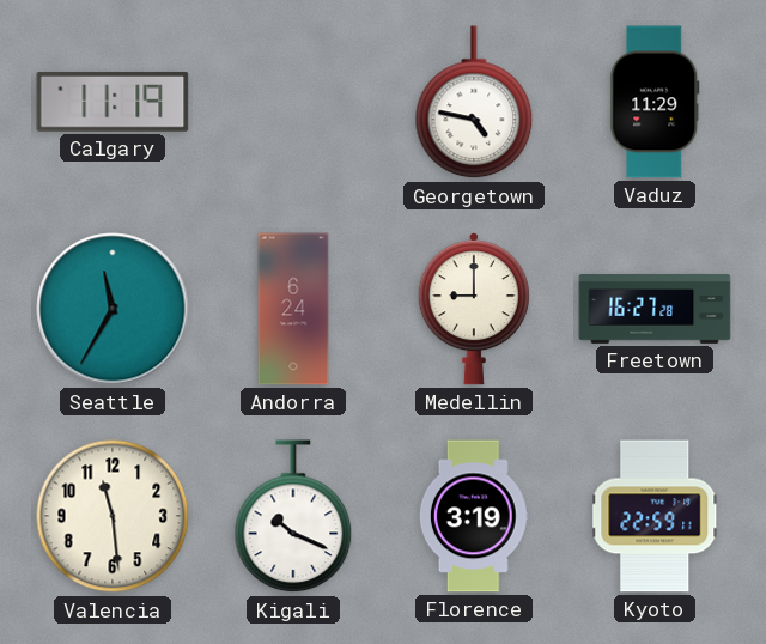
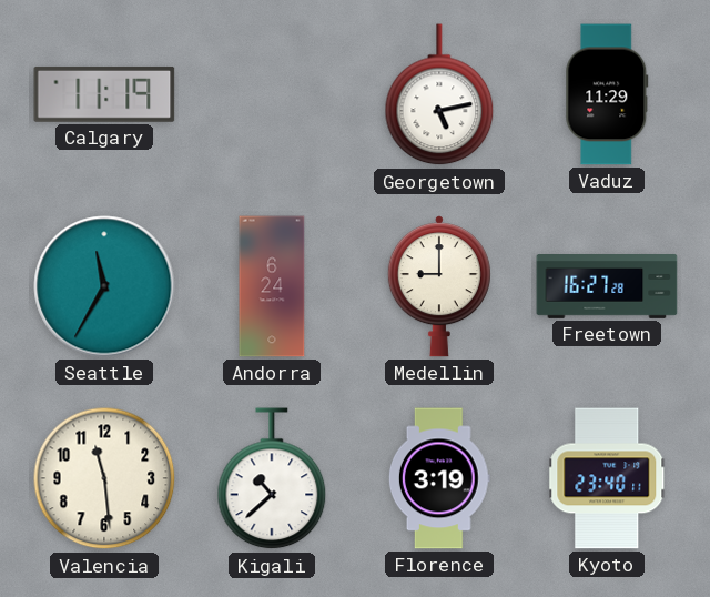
Georgetown: 4:47 -> 5:13 (439, 95)
Kigali: 10:19 -> 10:38 (272, 479)
Kyoto: 22:59 -> 23:40 (608, 478)
